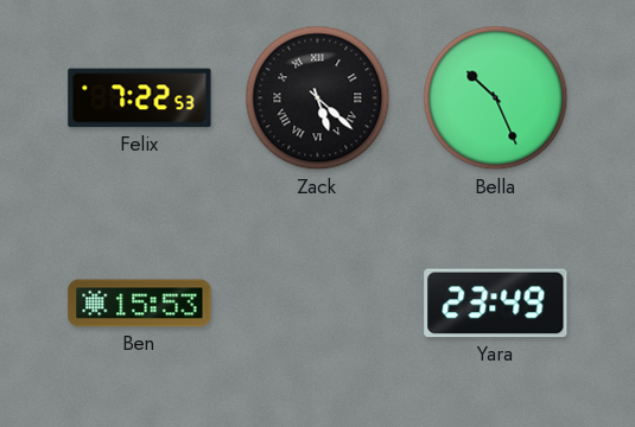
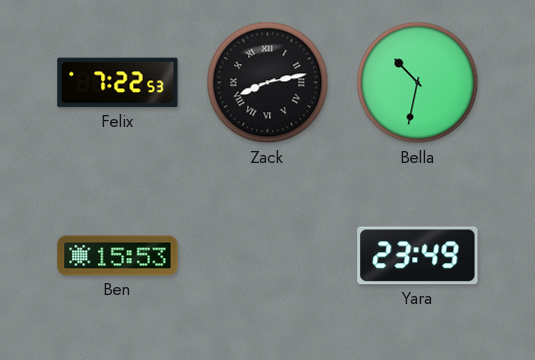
Zack: 5:22 -> 8:13 (268, 83)
Bella: 10:26 -> 10:32 (418, 83)
